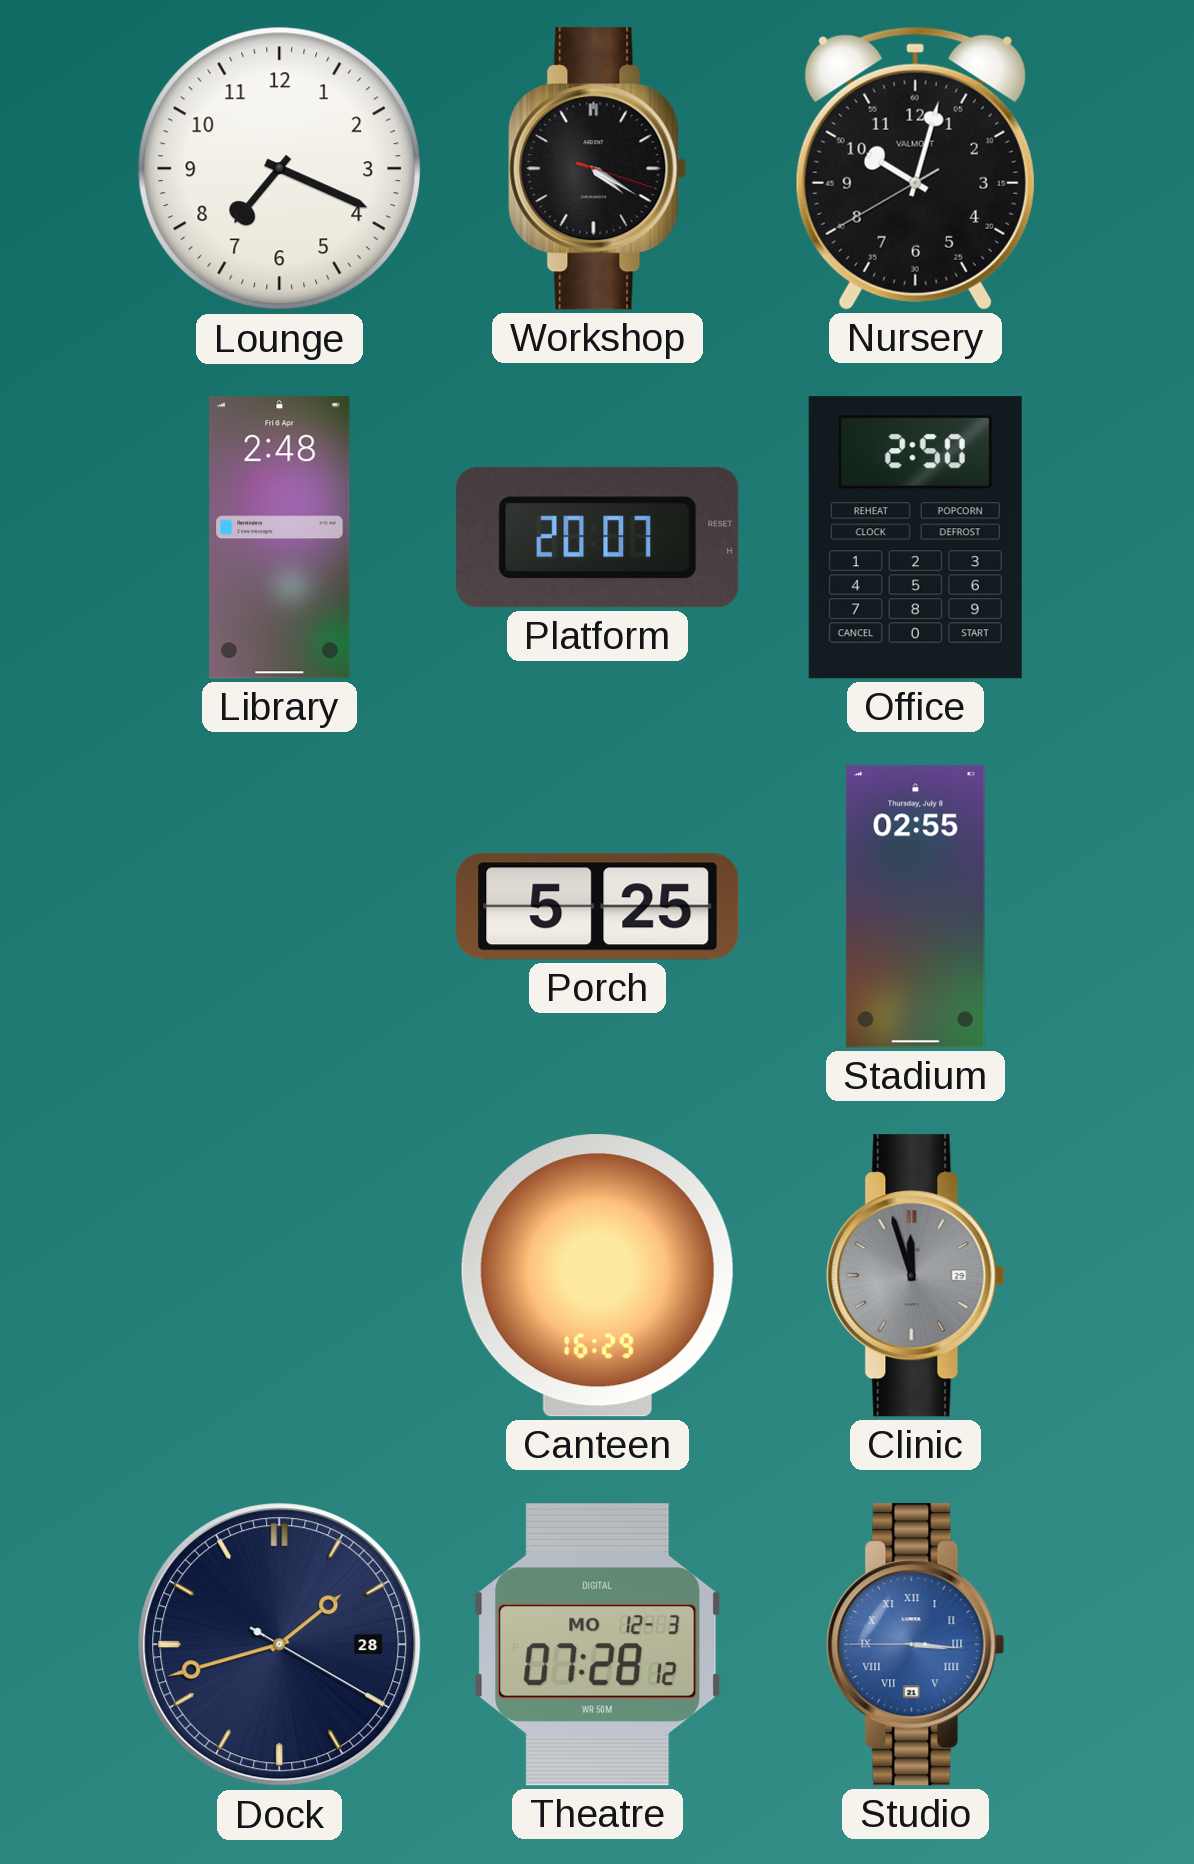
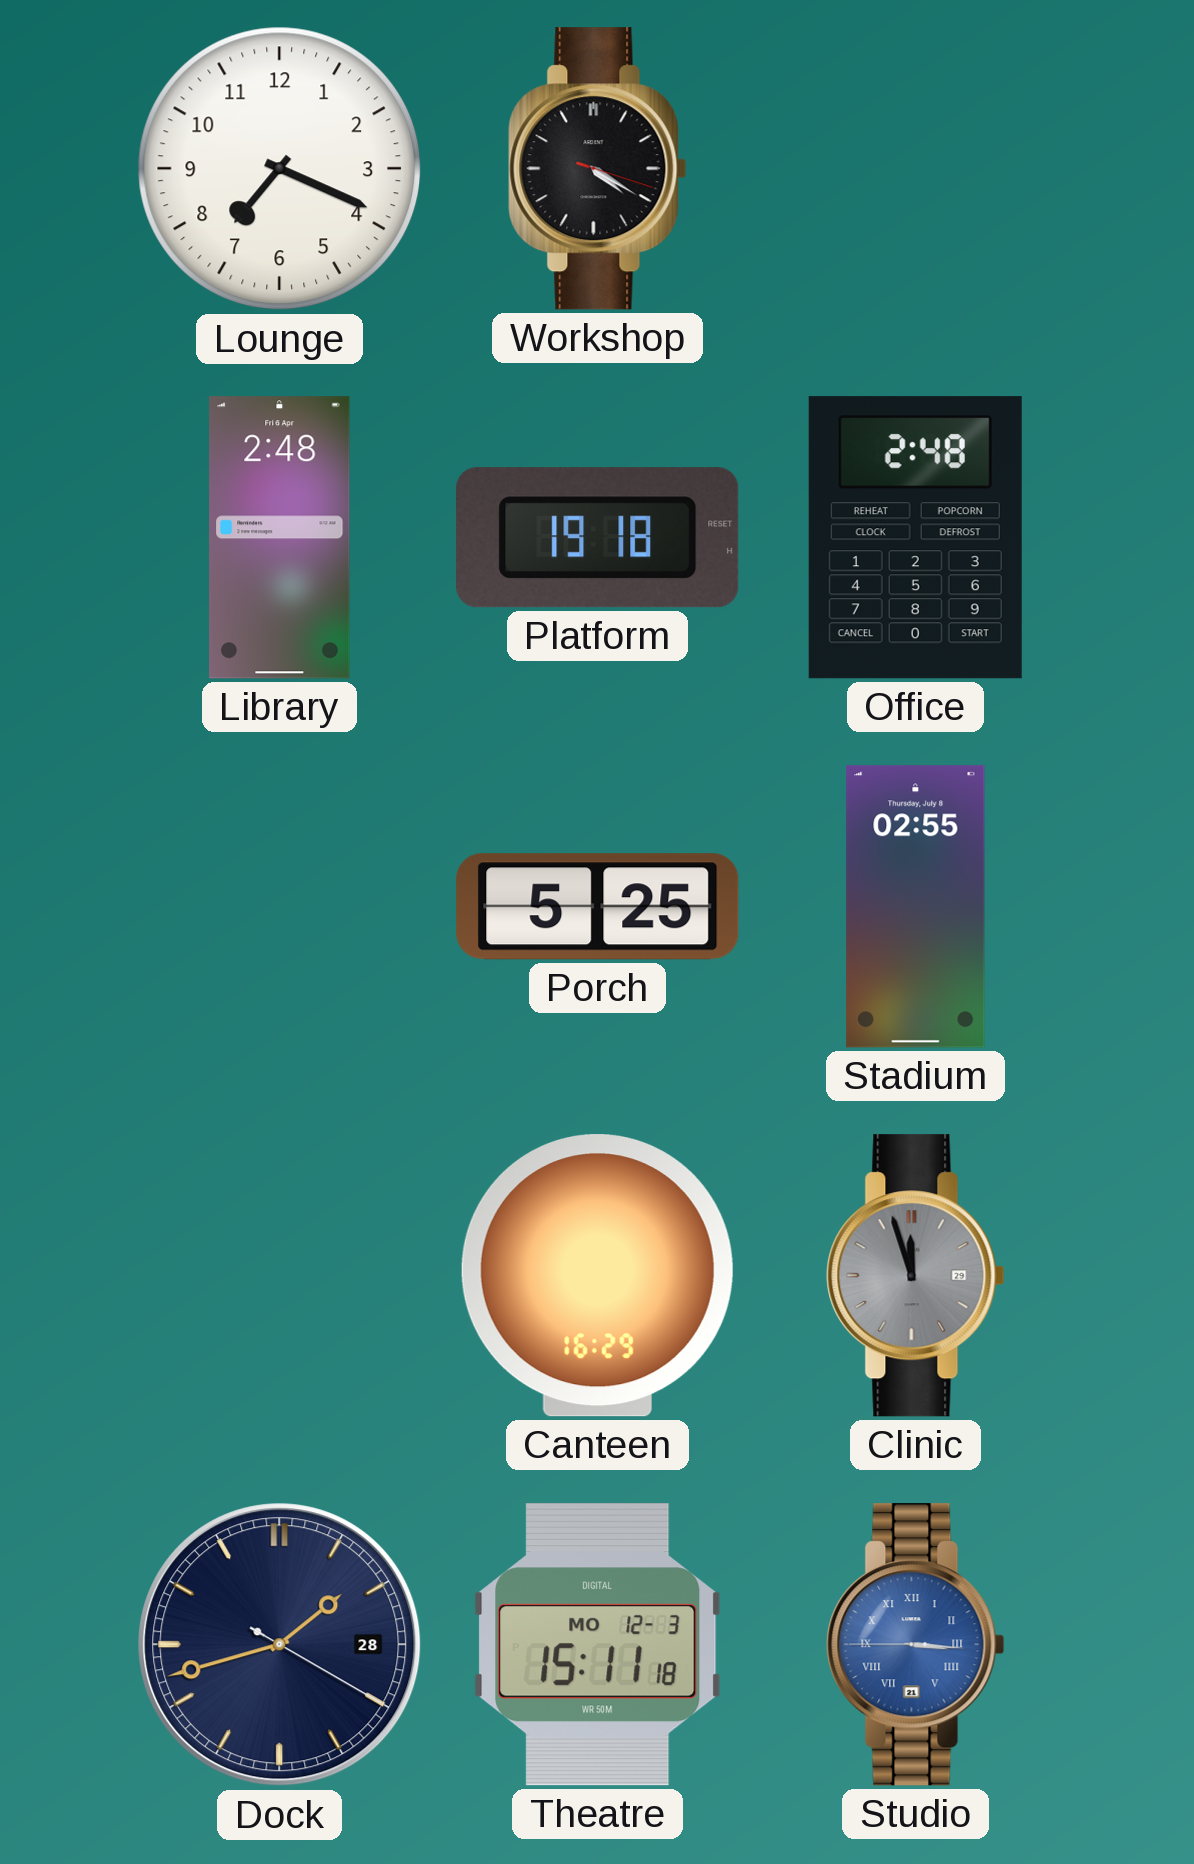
Nursery: 10:02 -> none (915, 168)
Platform: 20:07 -> 19:18 (598, 538)
Office: 2:50 -> 2:48 (915, 538)
Theatre: 07:28 -> 15:11 (598, 1645)
